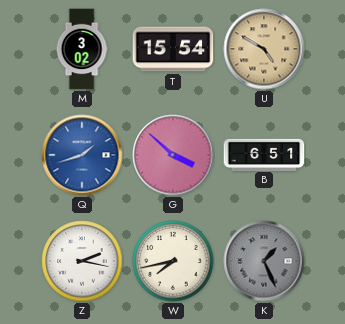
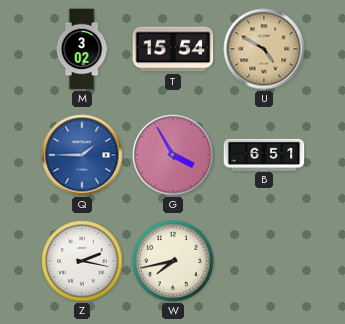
Q: 1:42 -> 1:45 (82, 155)
G: 3:52 -> 3:55 (173, 155)
K: 1:26 -> none (264, 261)
